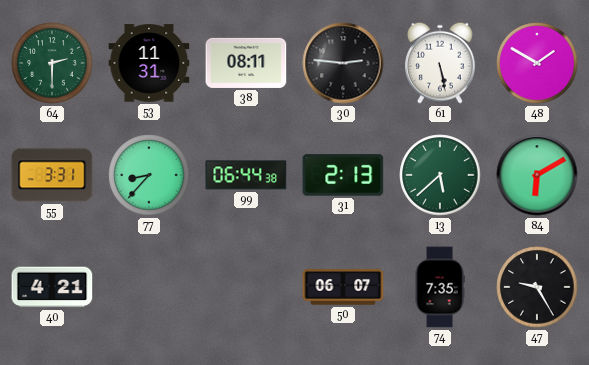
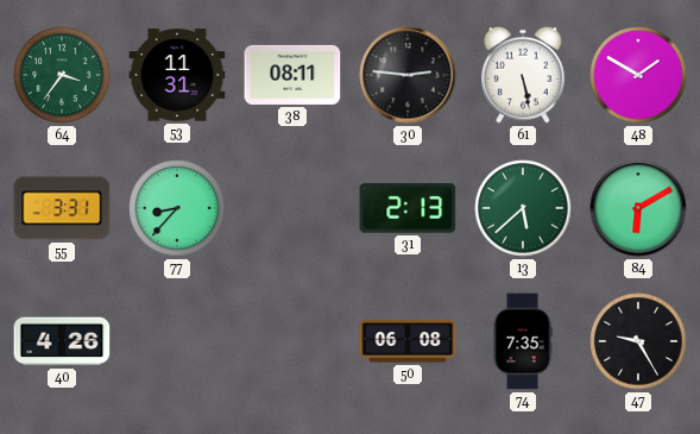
64: 2:30 -> 3:36 (62, 75)
99: 06:44 -> none (246, 175)
40: 4:21 -> 4:26 (62, 341)
50: 06:07 -> 06:08 (408, 341)
